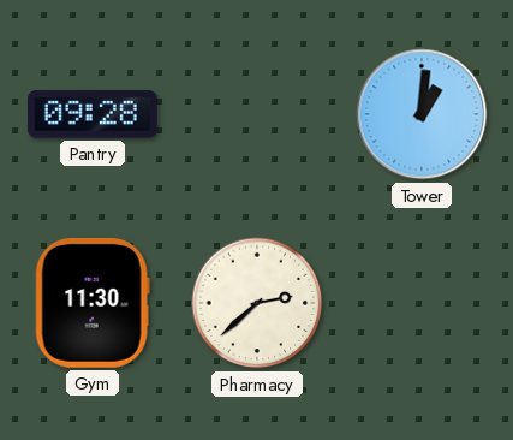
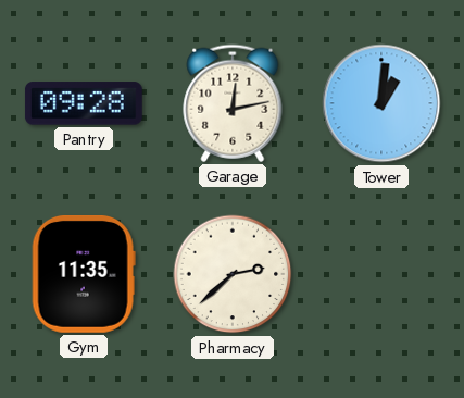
Garage: none -> 12:13 (233, 103)
Gym: 11:30 -> 11:35 (84, 274)
